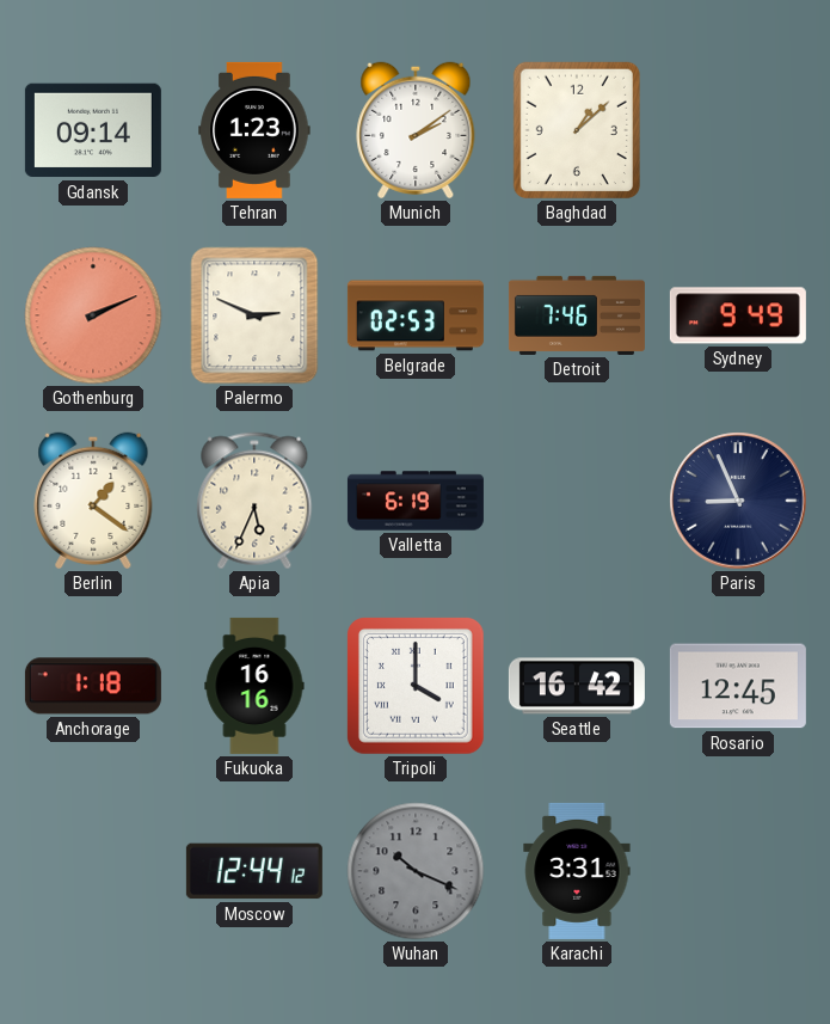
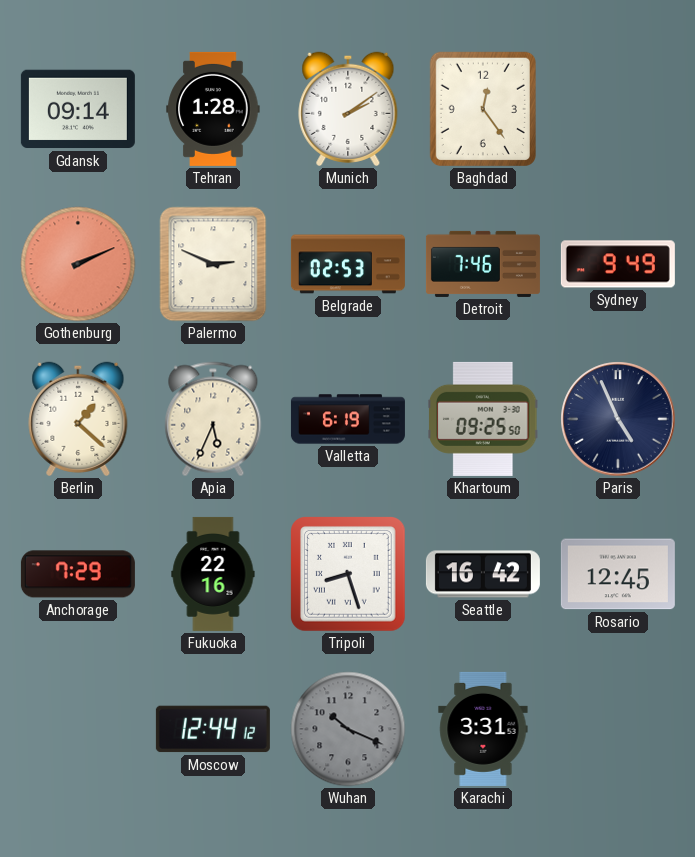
Tehran: 1:23 -> 1:28 (213, 109)
Baghdad: 1:08 -> 12:24 (483, 109)
Berlin: 1:21 -> 1:22 (78, 419)
Khartoum: none -> 09:25 (484, 419)
Paris: 8:56 -> 4:56 (618, 419)
Anchorage: 1:18 -> 7:29 (78, 574)
Fukuoka: 16:16 -> 22:16 (213, 574)
Tripoli: 4:00 -> 8:27 (349, 575)
